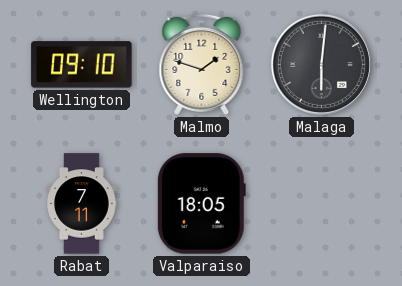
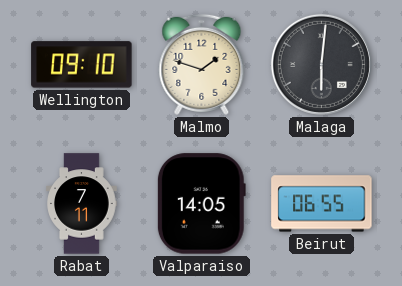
Valparaiso: 18:05 -> 14:05 (201, 204)
Beirut: none -> 06:55 (322, 204)
